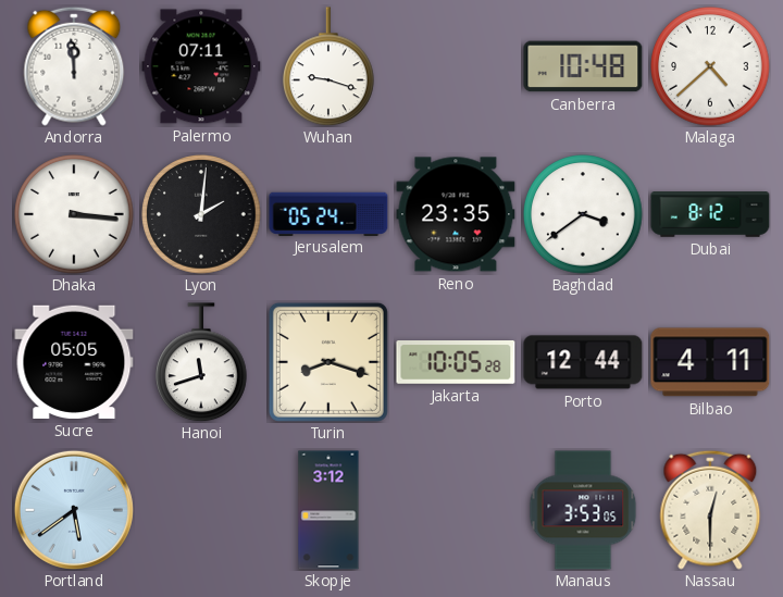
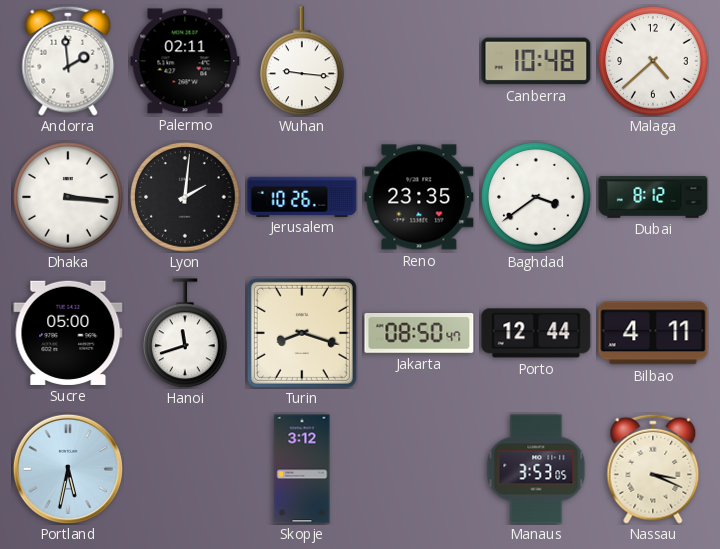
Andorra: 11:59 -> 1:59 (68, 61)
Palermo: 07:11 -> 02:11 (185, 61)
Wuhan: 9:18 -> 9:16 (303, 61)
Jerusalem: 05:24 -> 10:26 (302, 196)
Sucre: 05:05 -> 05:00 (68, 333)
Jakarta: 10:05 -> 08:50 (419, 334)
Portland: 5:39 -> 5:32 (68, 469)
Nassau: 12:30 -> 3:19 (653, 469)
